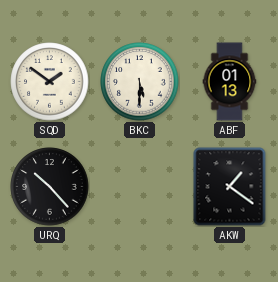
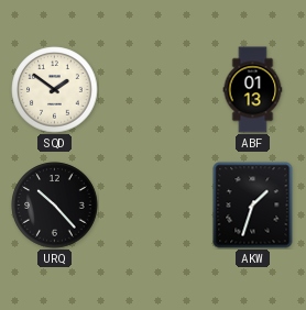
BKC: 5:30 -> none (140, 82)
AKW: 1:21 -> 1:33 (253, 206)
